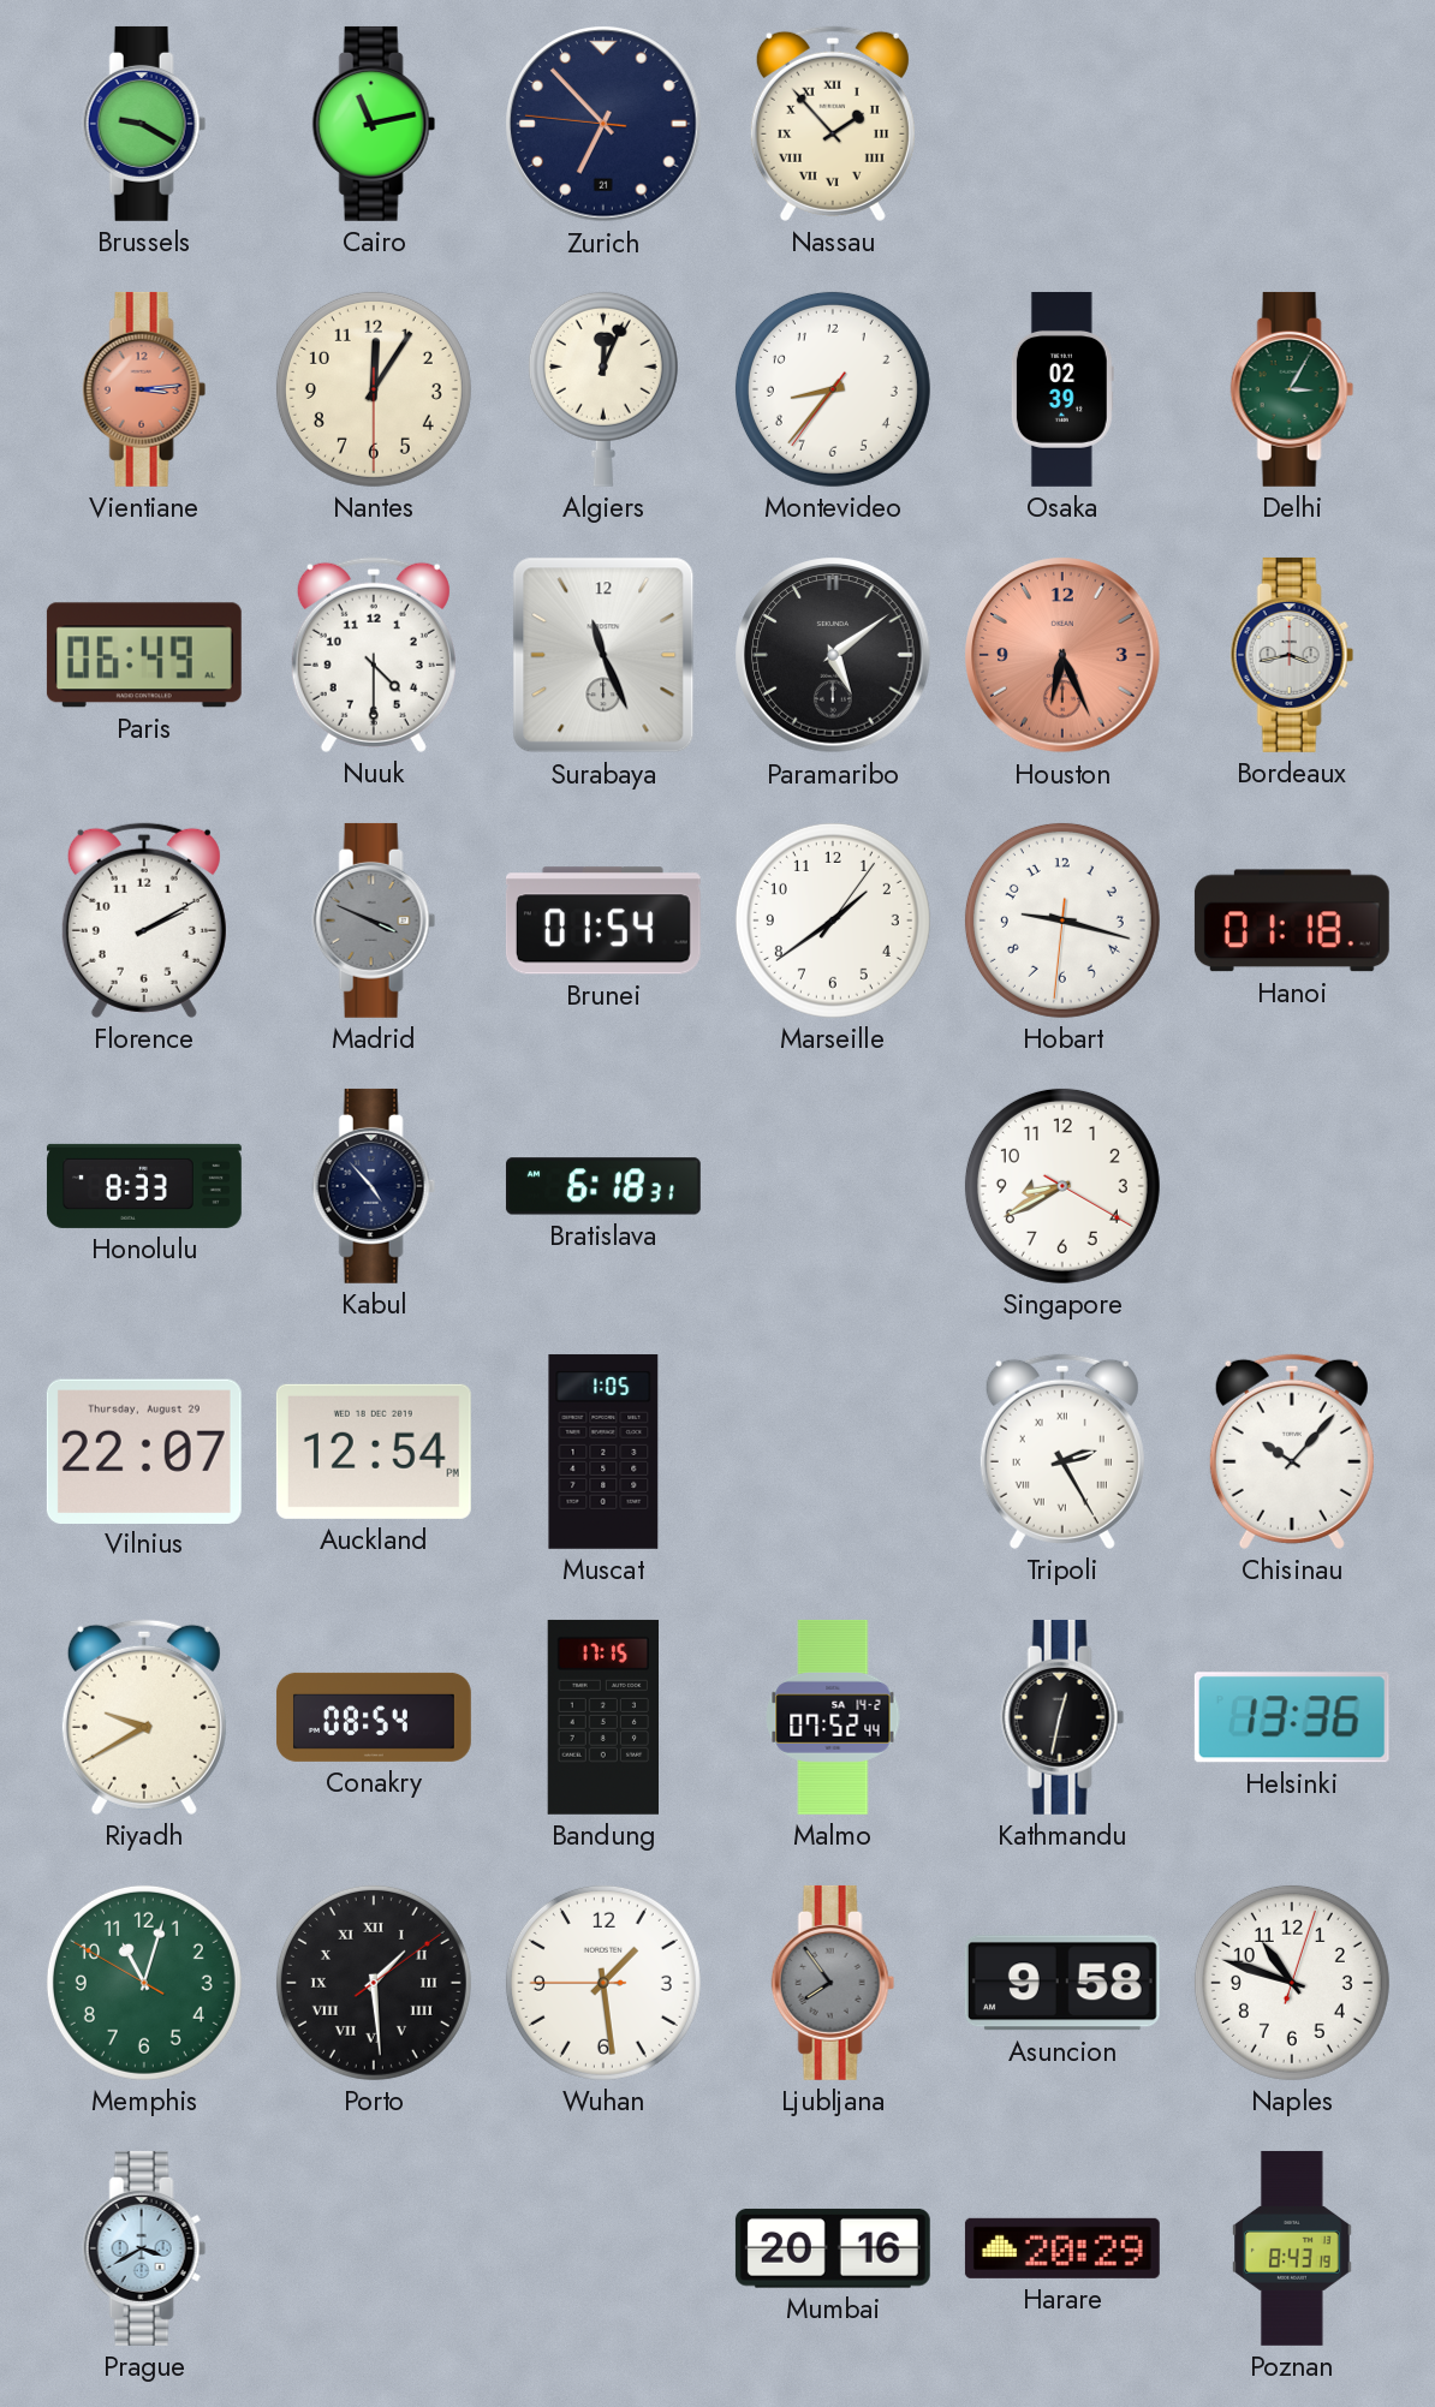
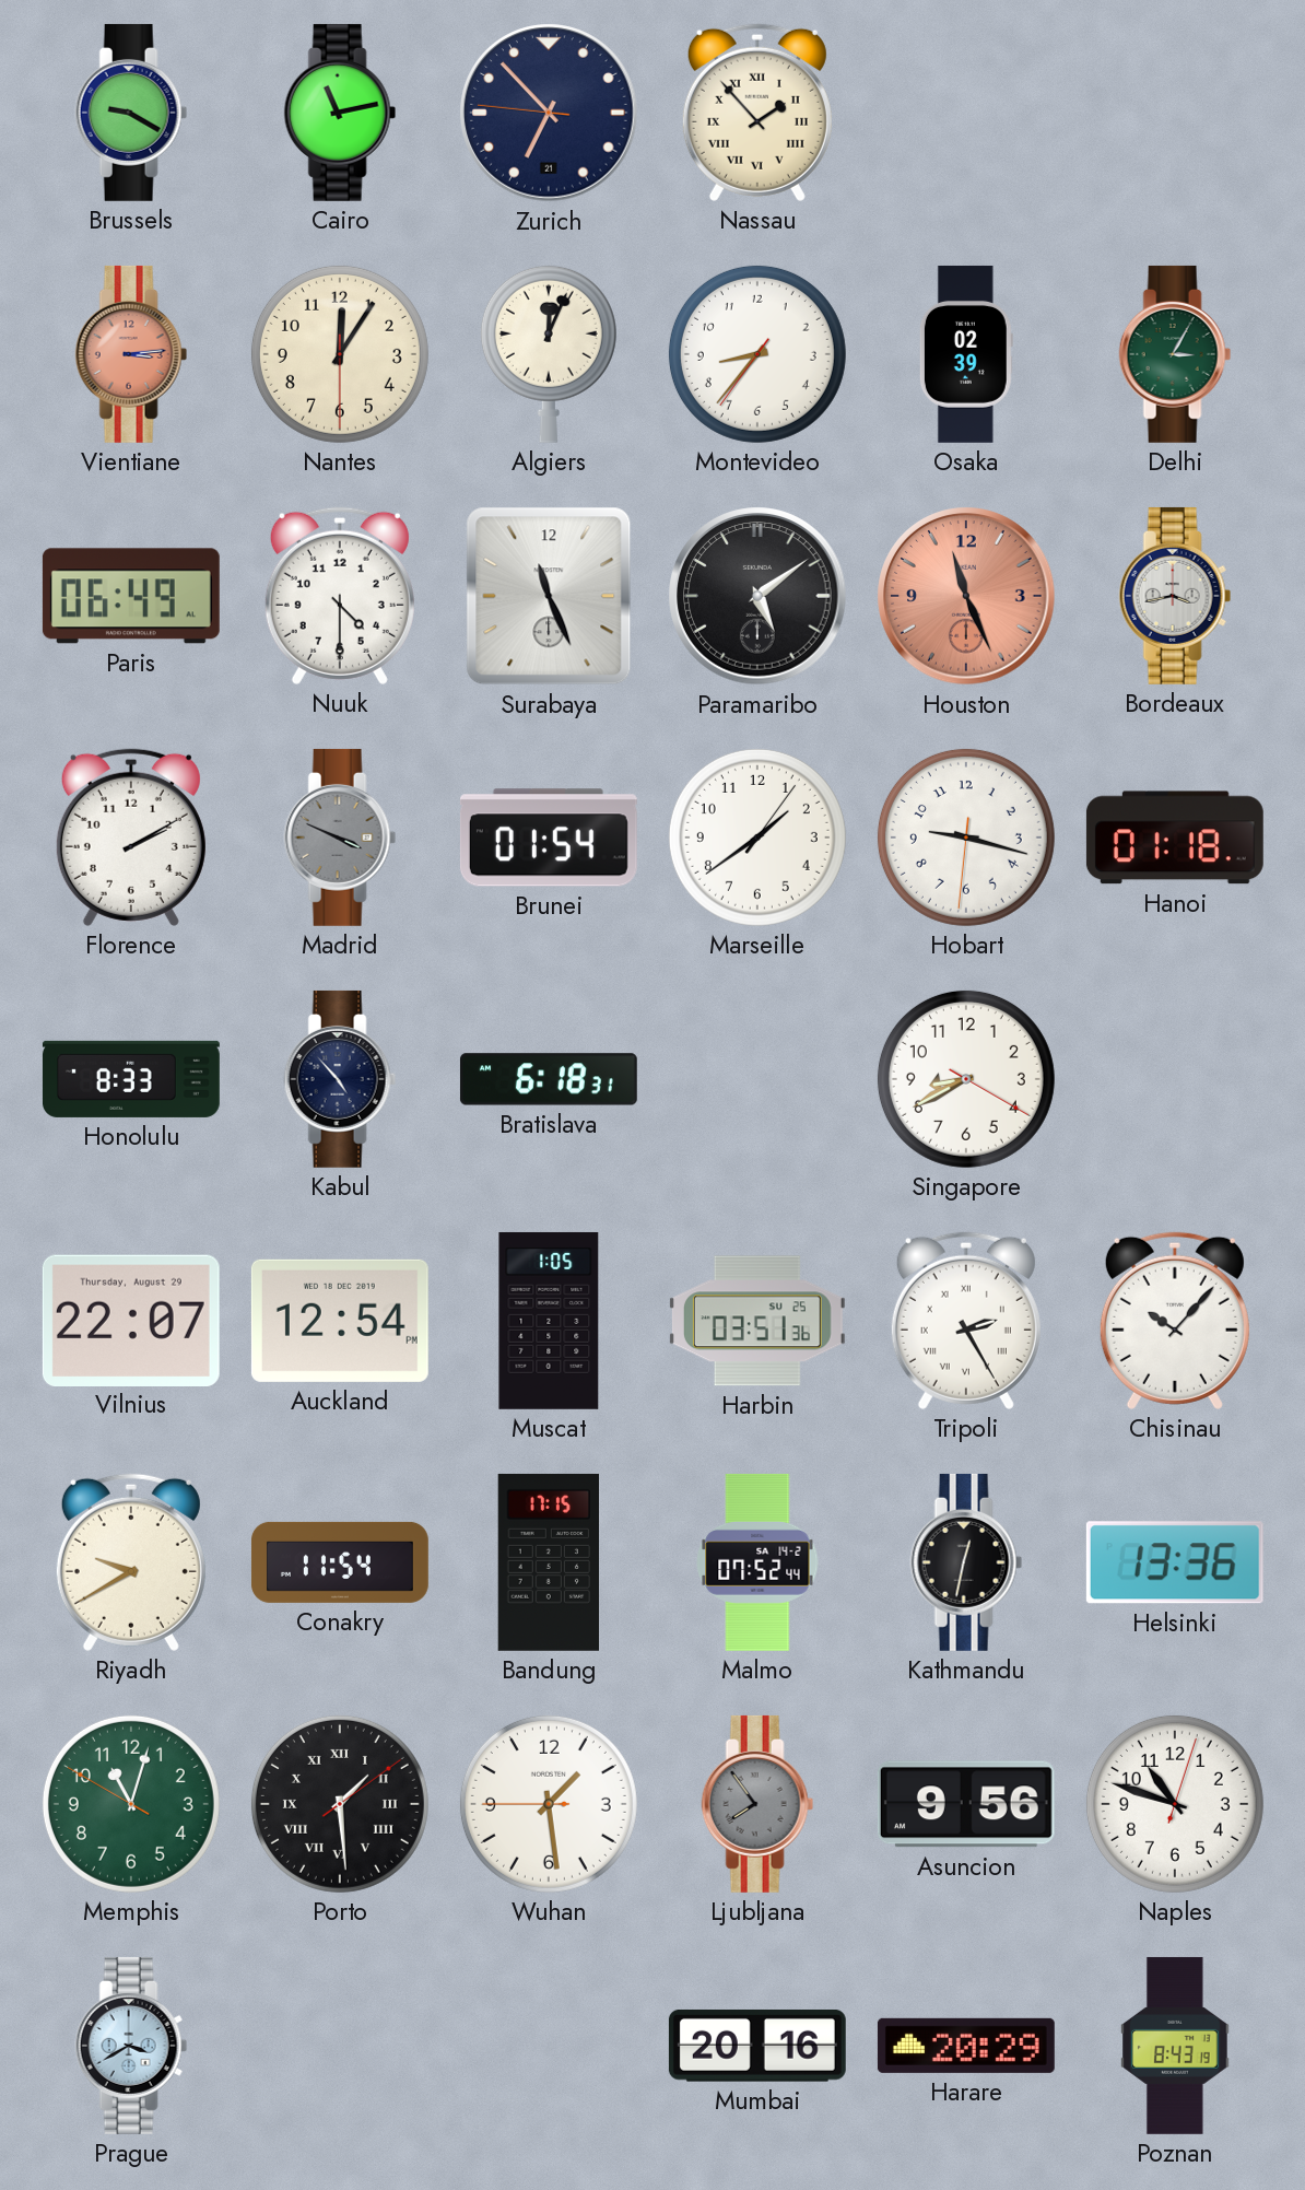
Houston: 6:26 -> 11:26 (966, 596)
Harbin: none -> 03:51 (757, 1321)
Conakry: 08:54 -> 11:54 (340, 1562)
Asuncion: 9:58 -> 9:56 (966, 1804)
